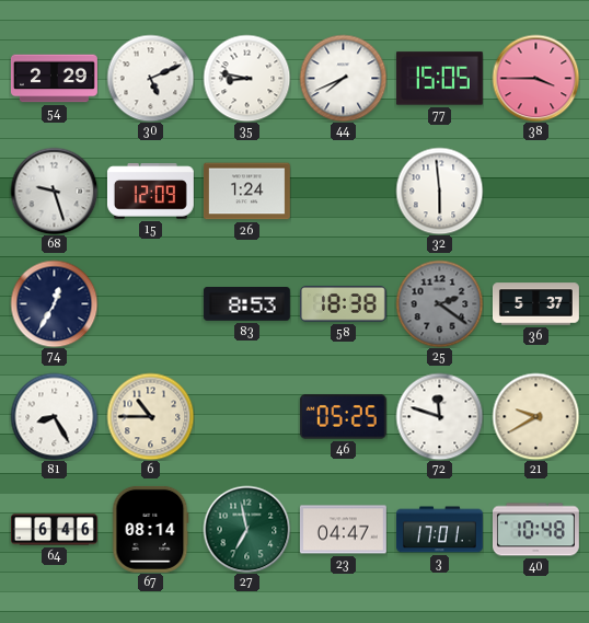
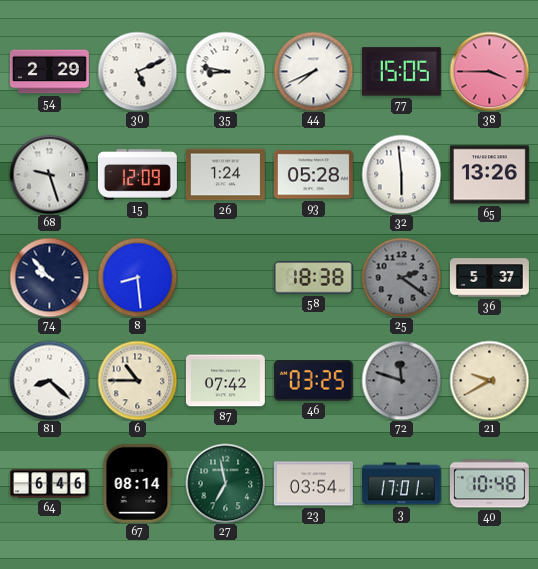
93: none -> 05:28 (313, 175)
65: none -> 13:26 (489, 175)
74: 12:35 -> 9:53 (49, 277)
8: none -> 8:29 (137, 277)
83: 8:53 -> none (246, 304)
81: 8:25 -> 8:22 (49, 380)
87: none -> 07:42 (225, 381)
46: 05:25 -> 03:25 (313, 381)
72 dial: white -> grey (401, 380)
23: 04:47 -> 03:54 (313, 484)
